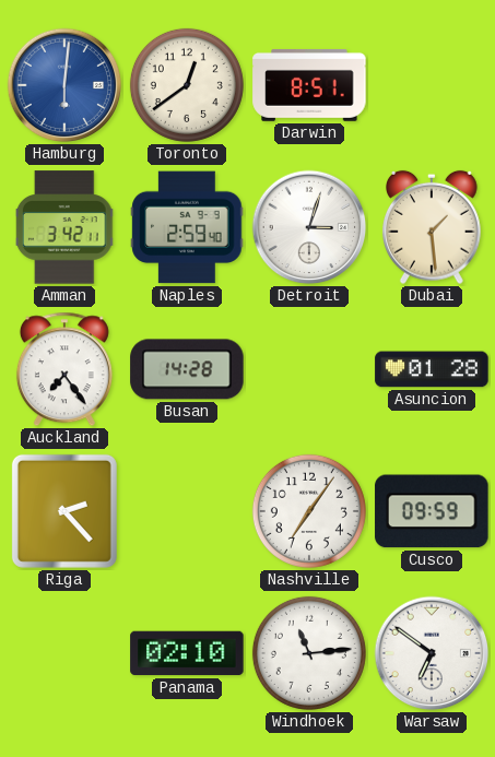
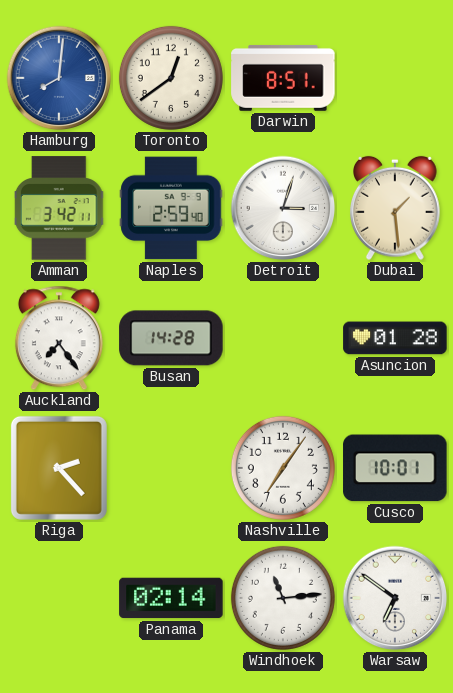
Hamburg: 6:01 -> 8:01 (59, 78)
Cusco: 09:59 -> 10:01 (395, 468)
Panama: 02:10 -> 02:14 (171, 598)
